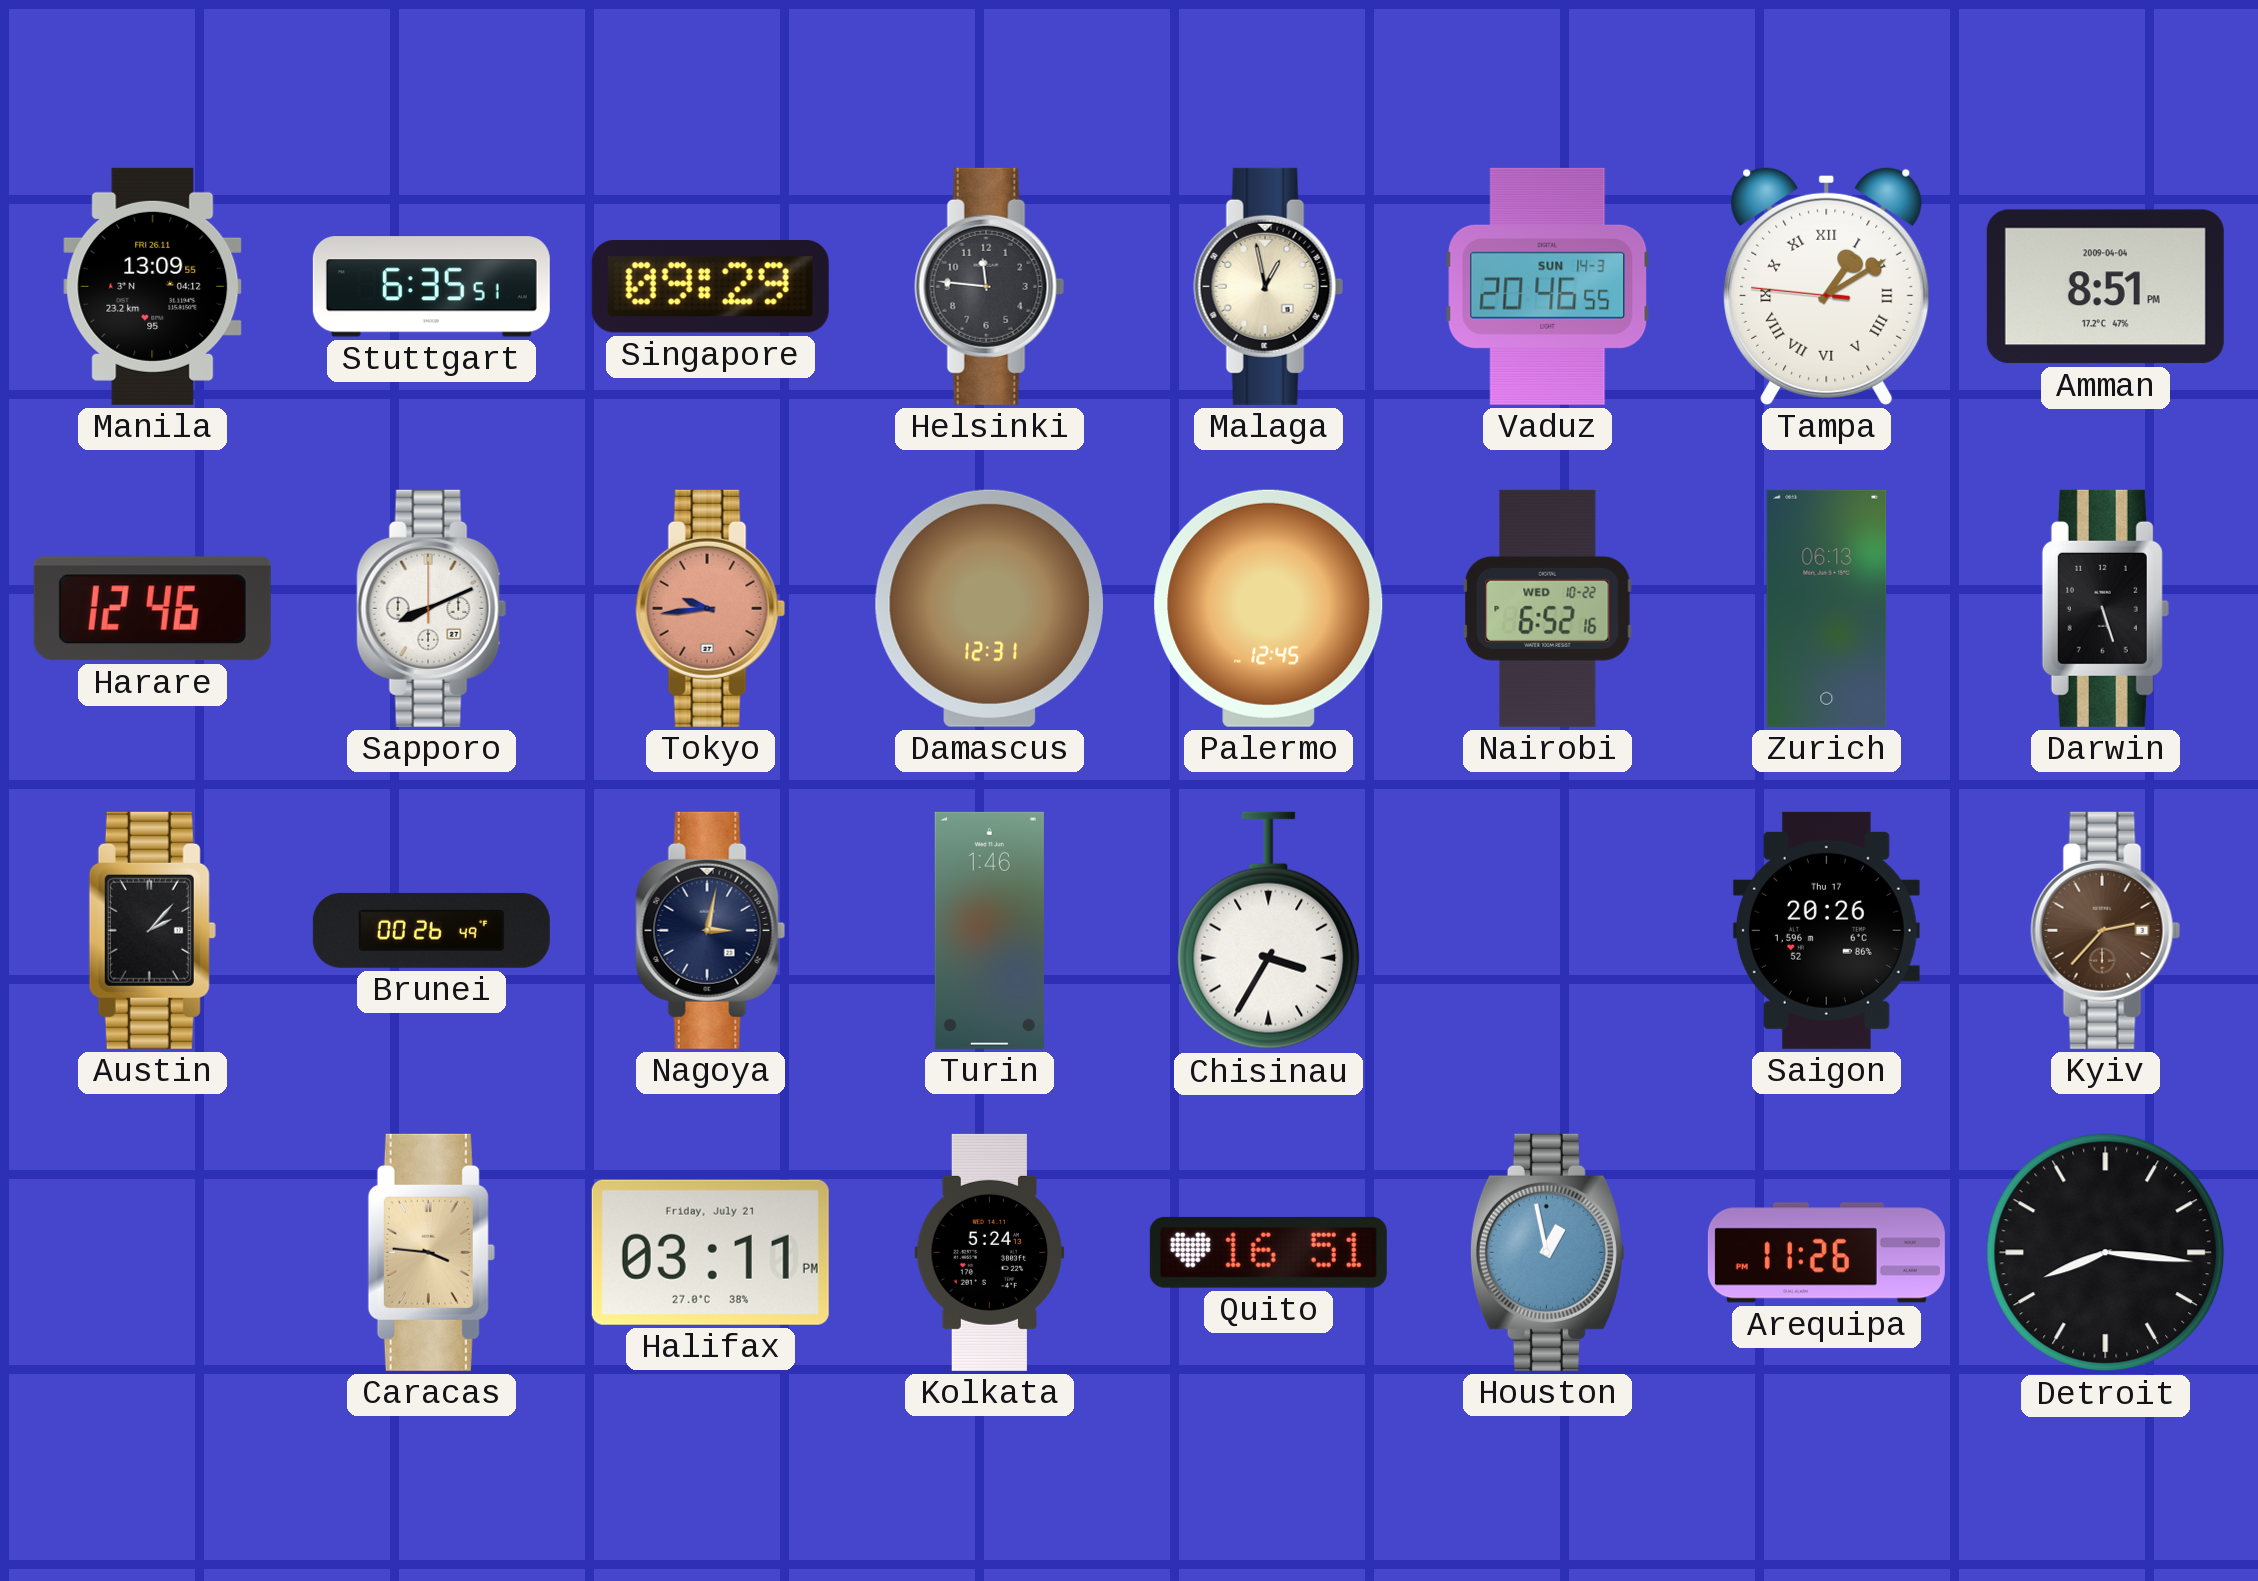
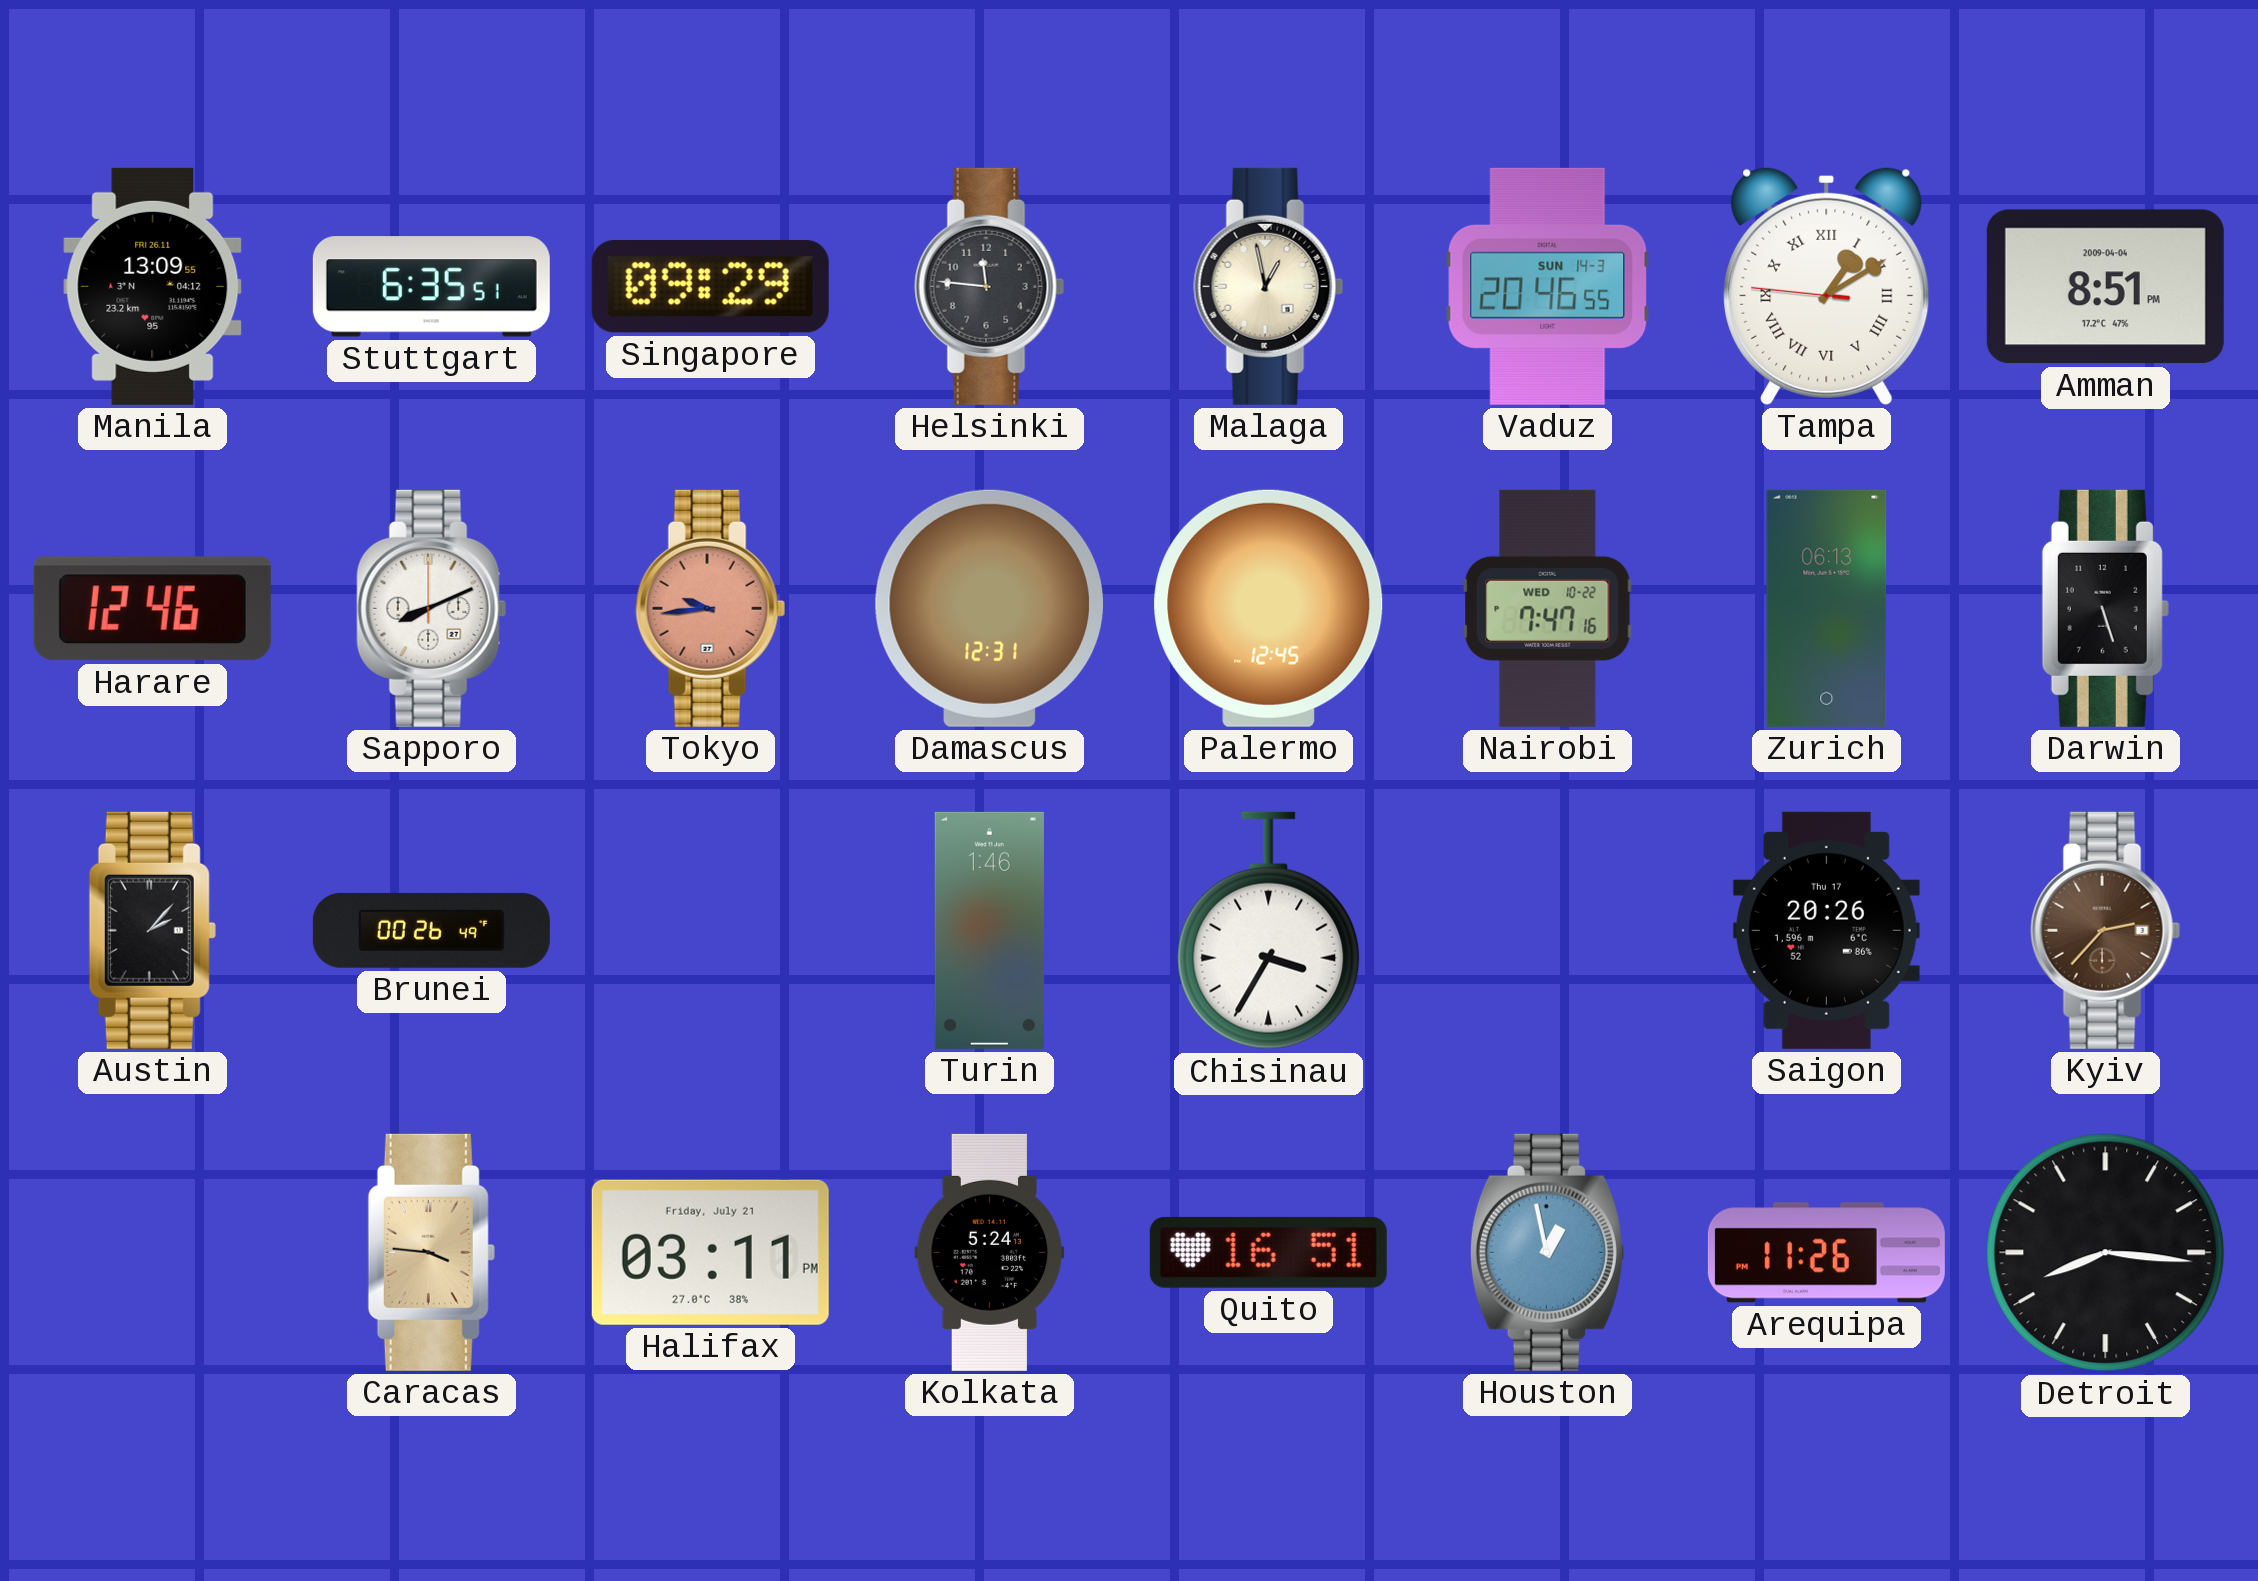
Nairobi: 6:52 -> 7:47 (1548, 608)
Nagoya: 3:02 -> none (711, 930)
